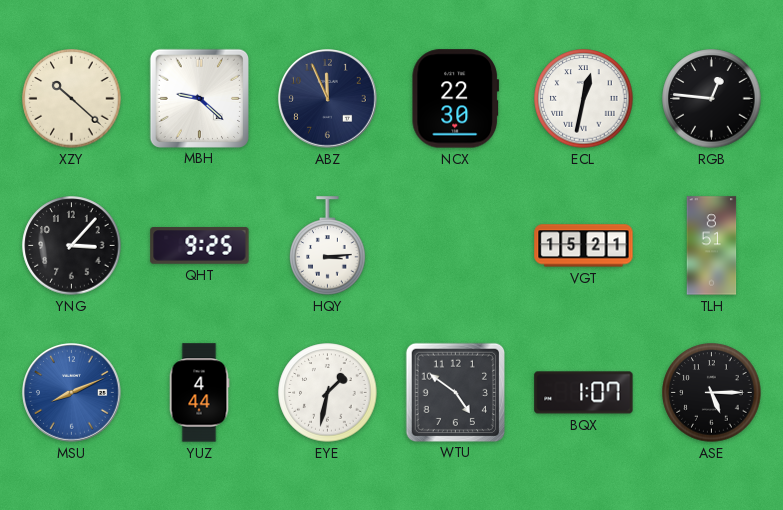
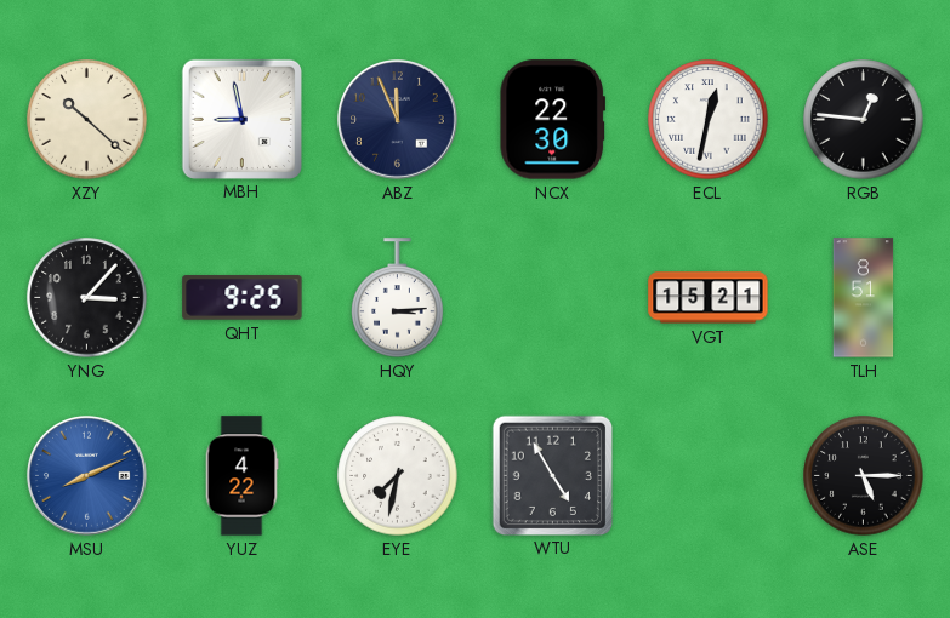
MBH: 9:22 -> 8:58 (241, 119)
YUZ: 4:44 -> 4:22 (241, 476)
EYE: 1:32 -> 7:32 (398, 476)
WTU: 4:51 -> 4:55 (552, 475)
BQX: 1:07 -> none (584, 393)
